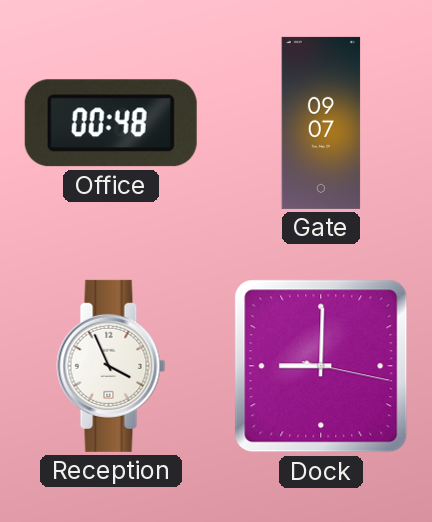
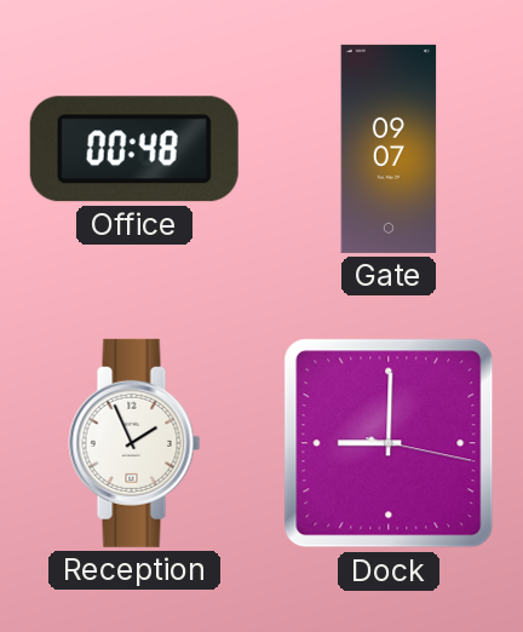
Reception: 3:56 -> 1:56 (134, 443)
